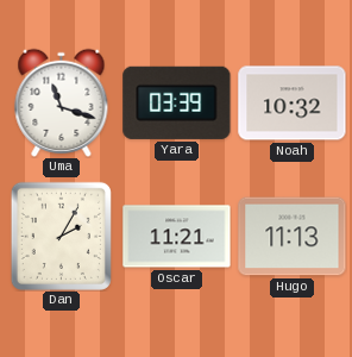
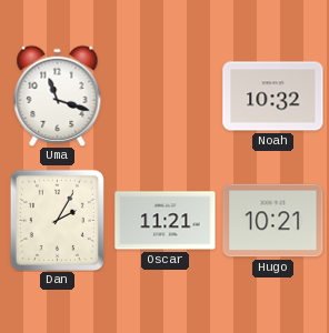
Yara: 03:39 -> none (177, 102)
Hugo: 11:13 -> 10:21 (273, 221)
